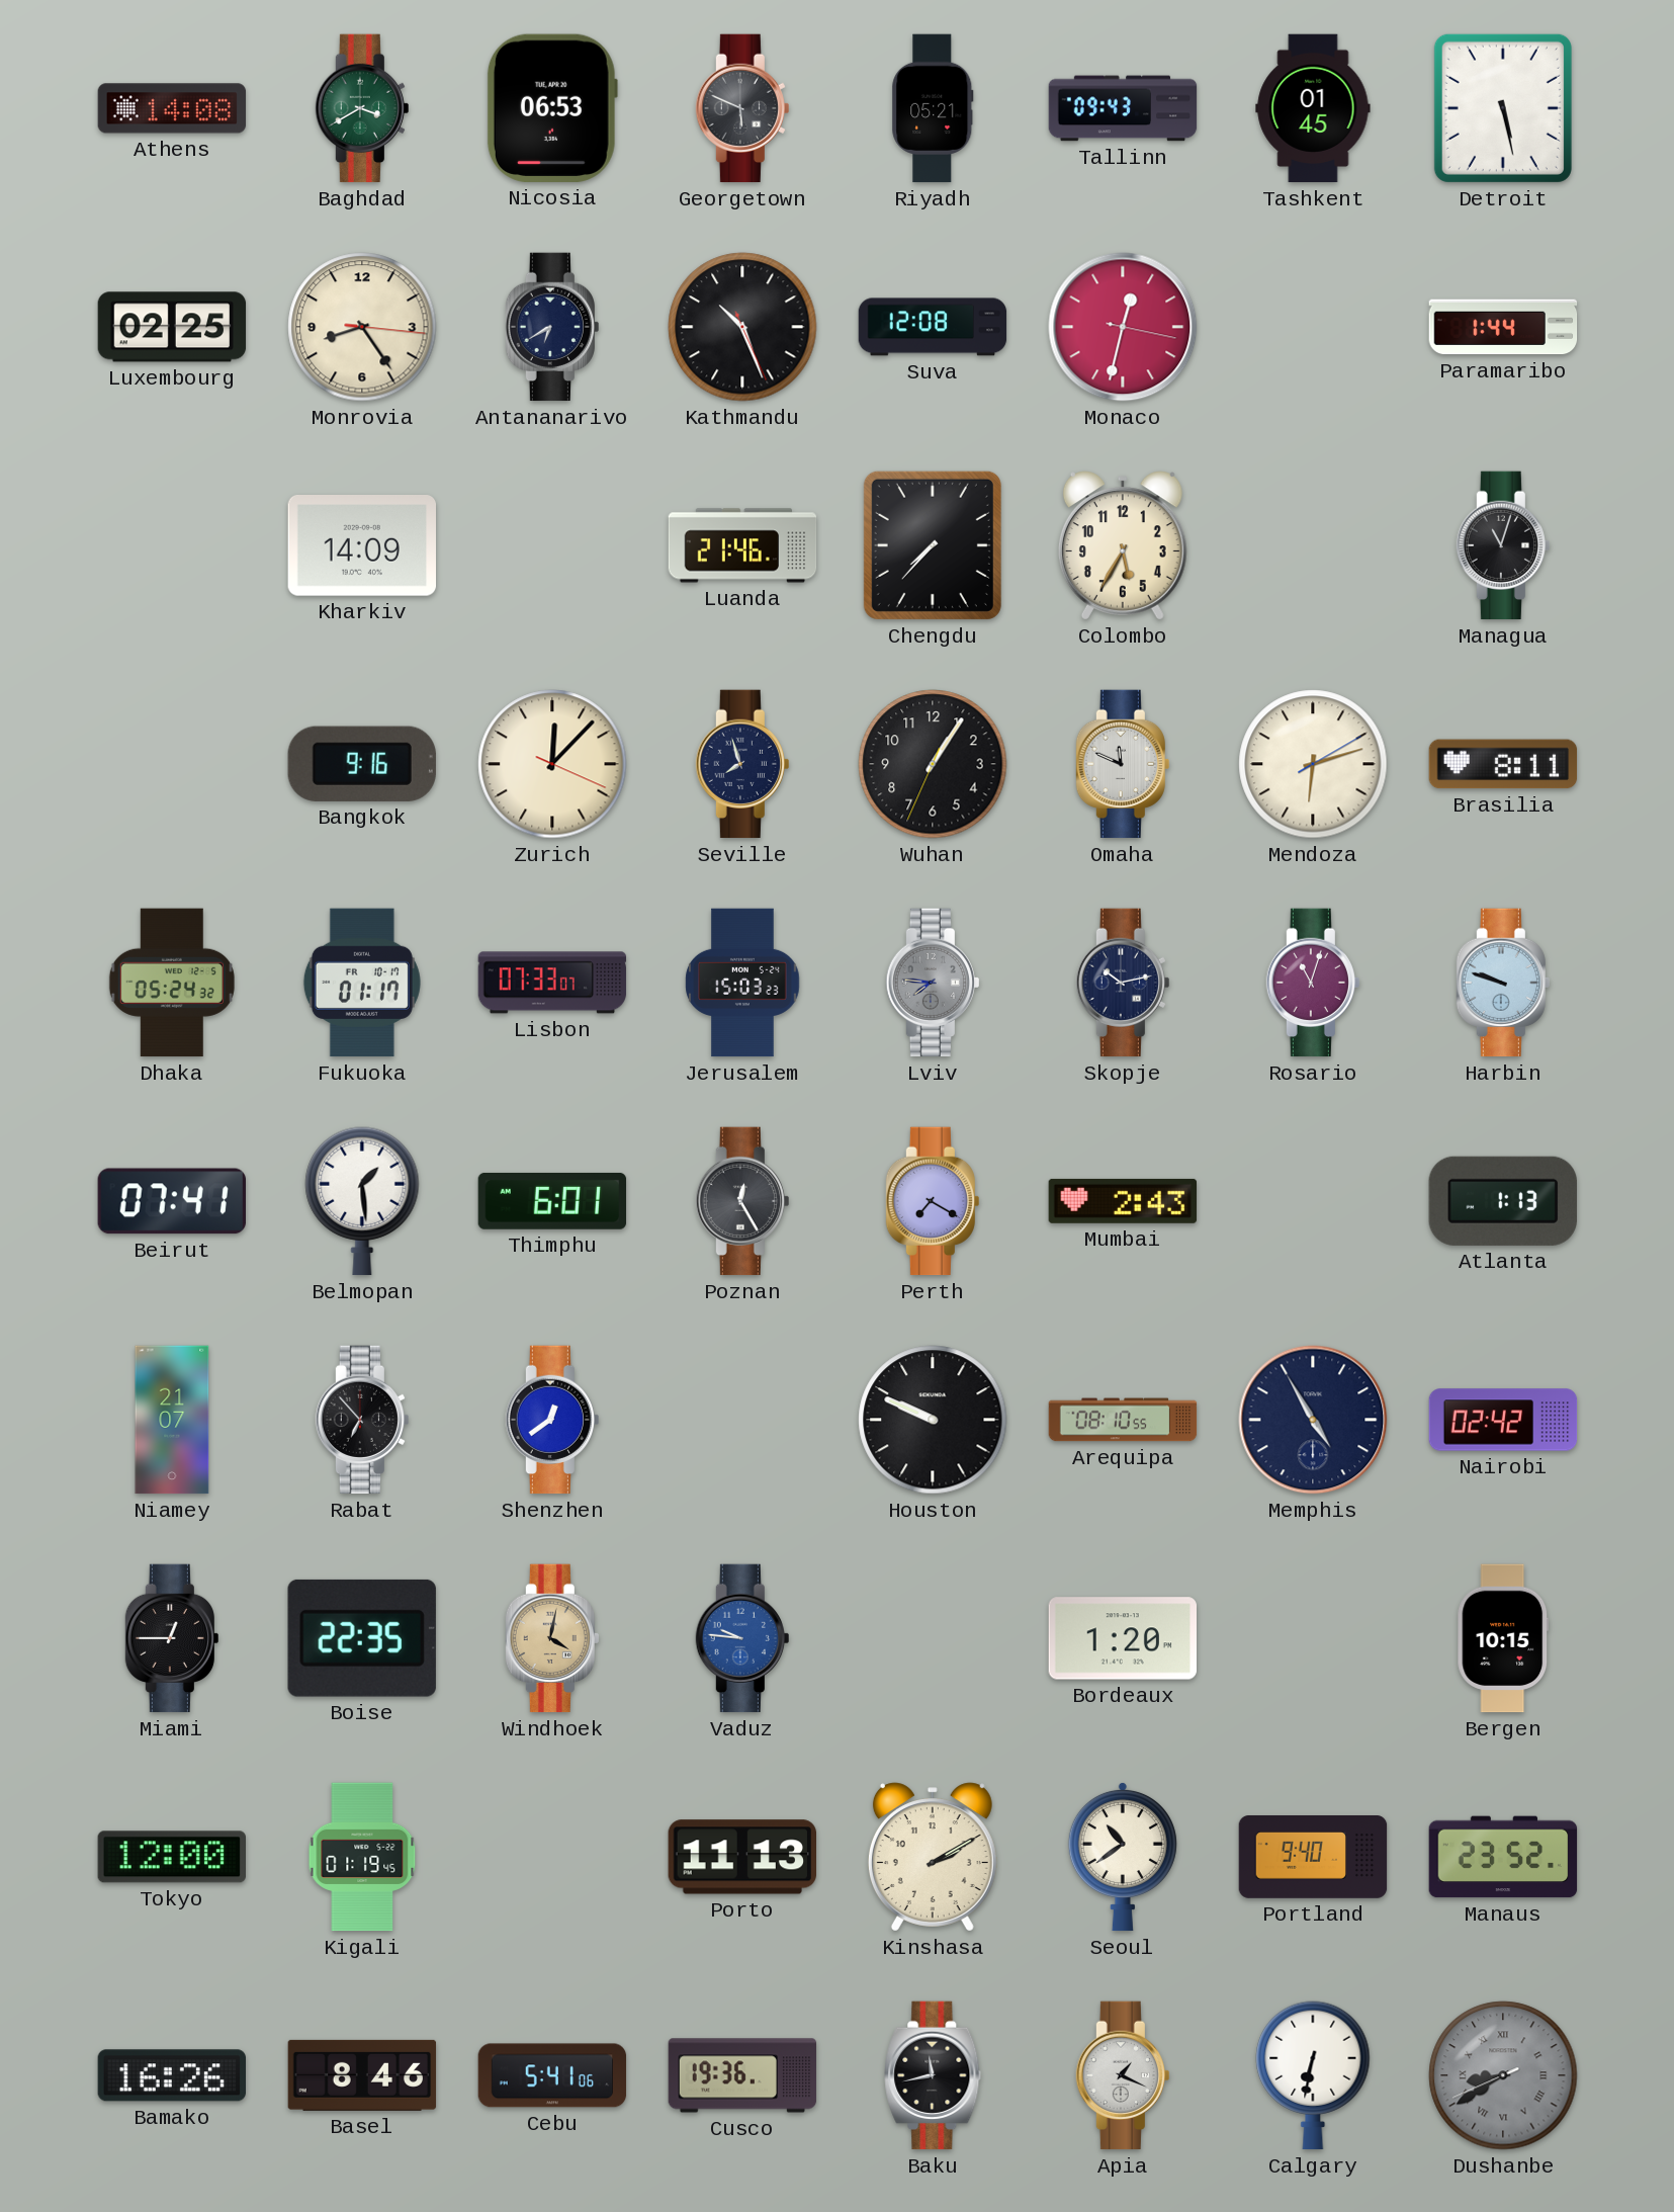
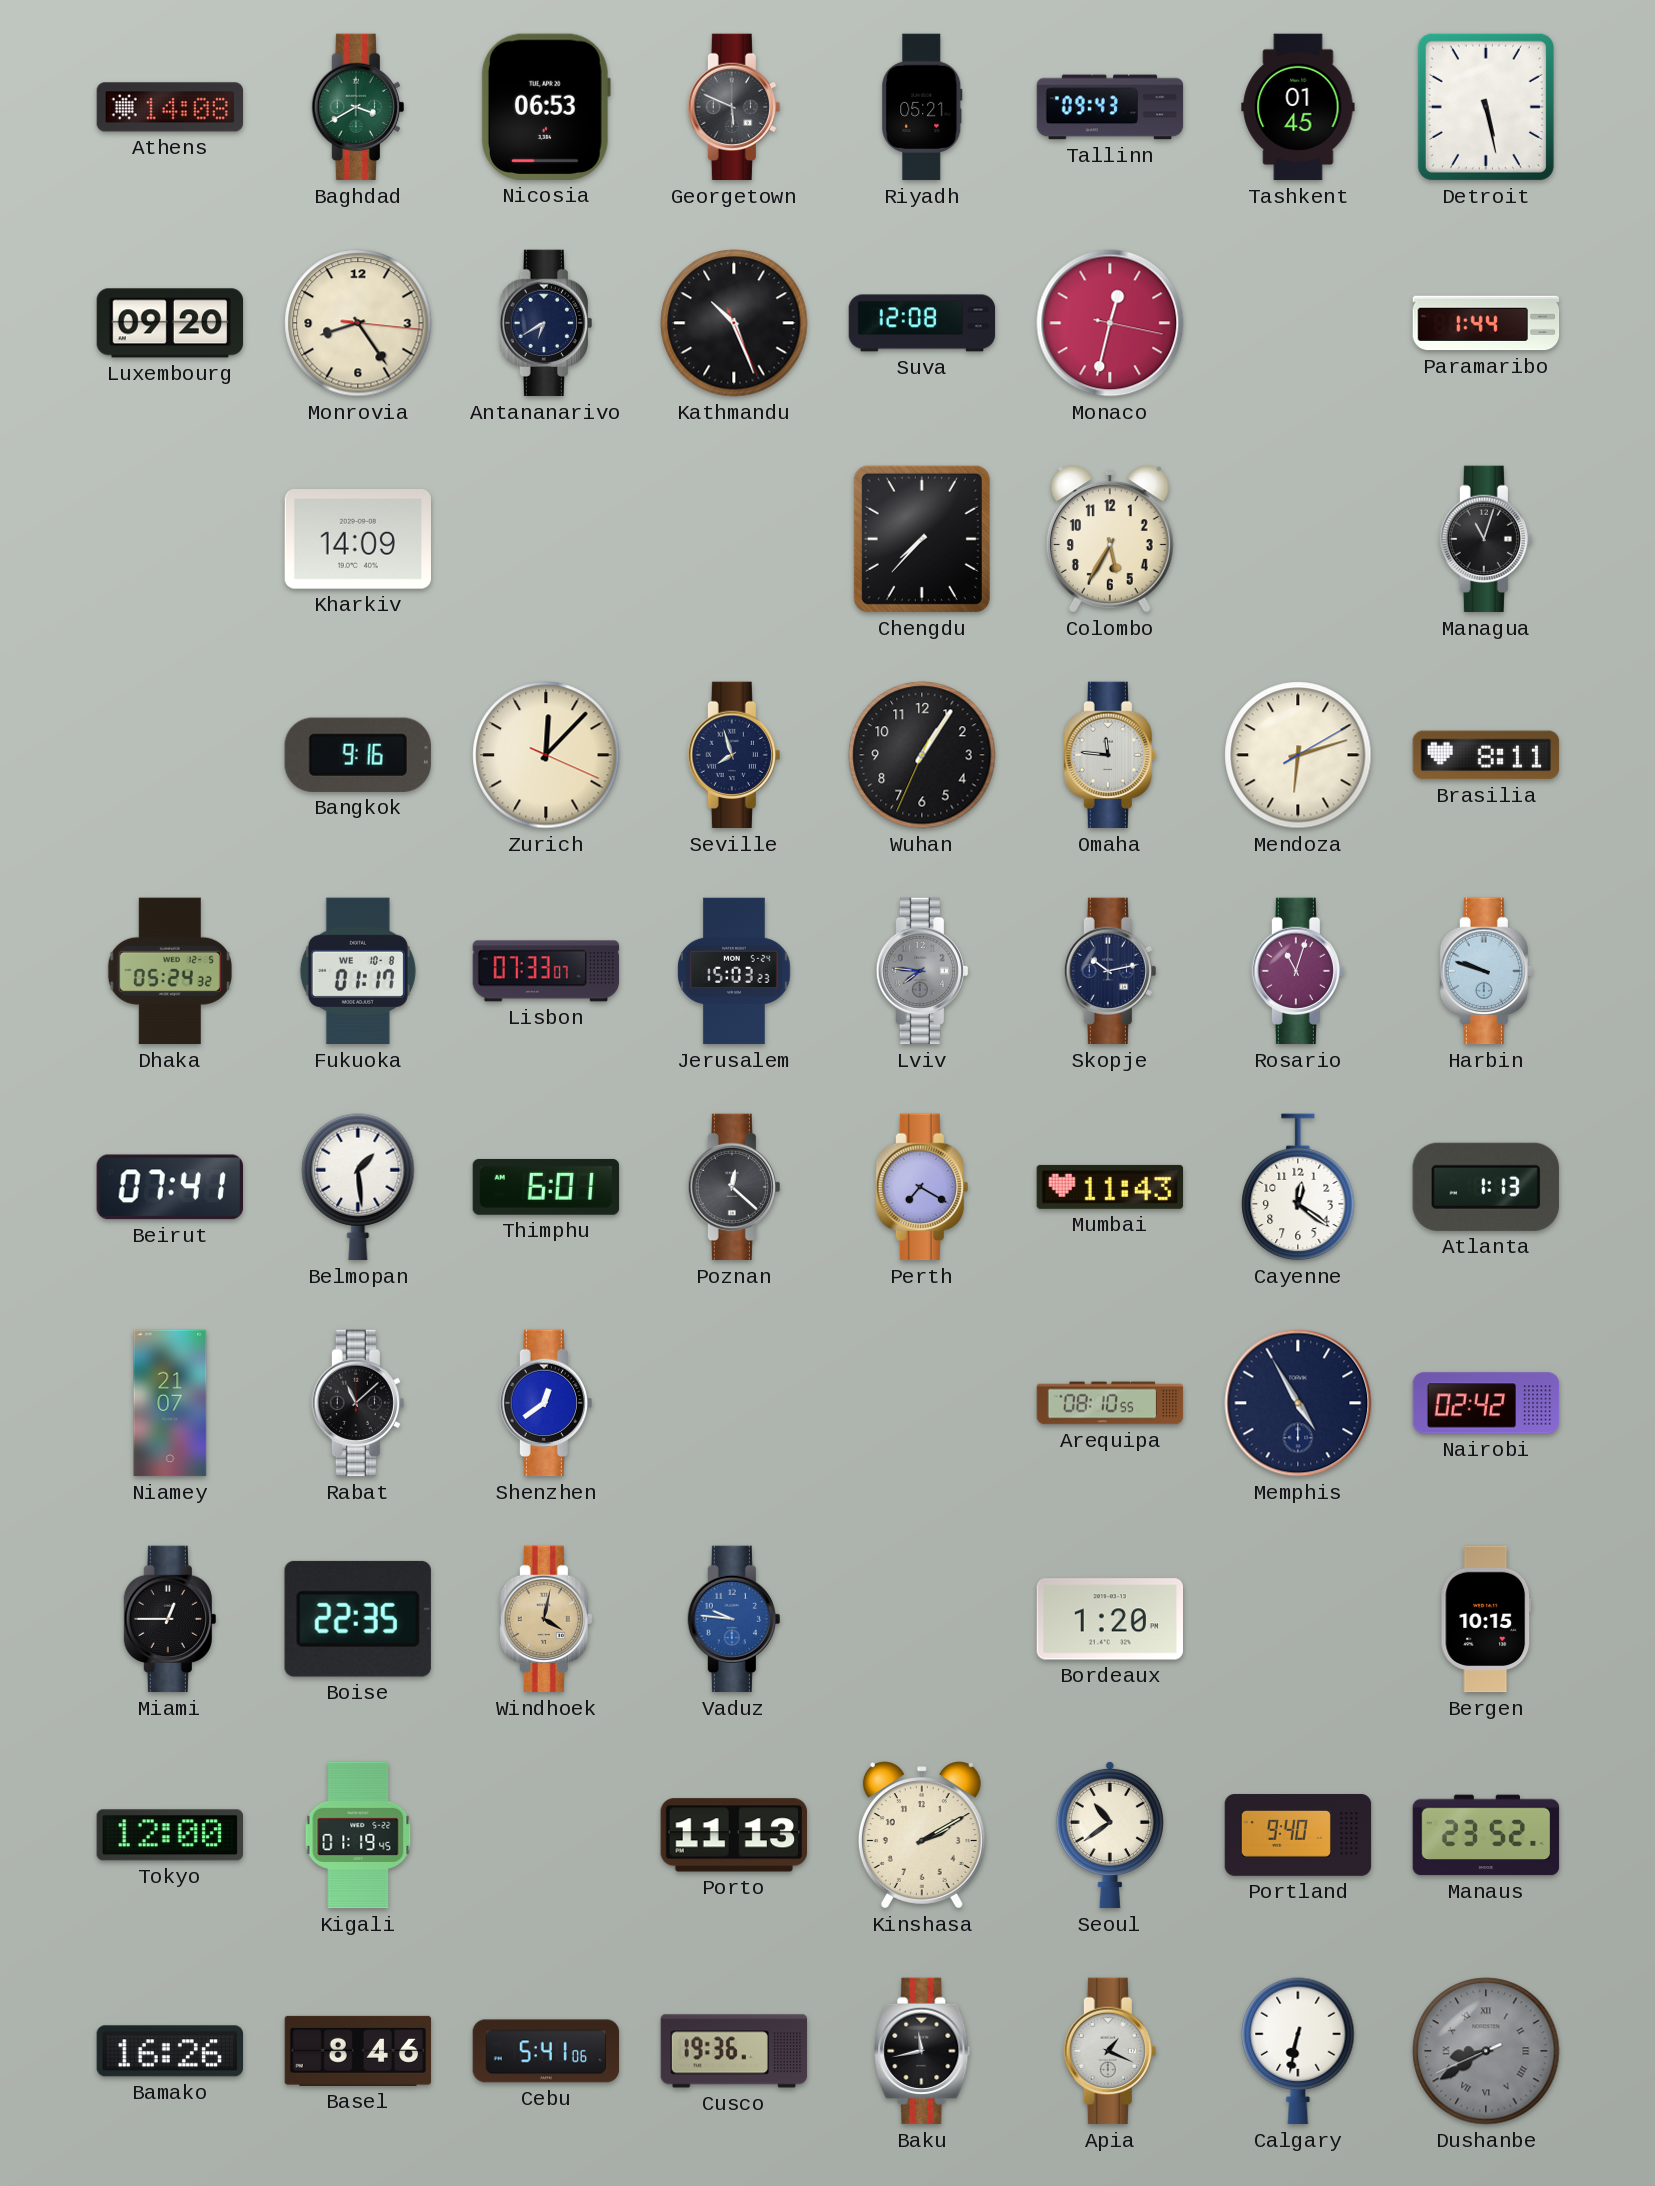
Luxembourg: 02:25 -> 09:20 (170, 323)
Luanda: 21:46 -> none (742, 545)
Omaha: 11:49 -> 11:46 (1110, 755)
Fukuoka date: FR 10-17 -> WE 10-8 (358, 971)
Poznan: 12:25 -> 12:22 (734, 1187)
Mumbai: 2:43 -> 11:43 (1110, 1187)
Cayenne: none -> 12:21 (1298, 1187)
Rabat: 6:53 -> 11:08 (358, 1403)
Houston: 9:49 -> none (933, 1420)
